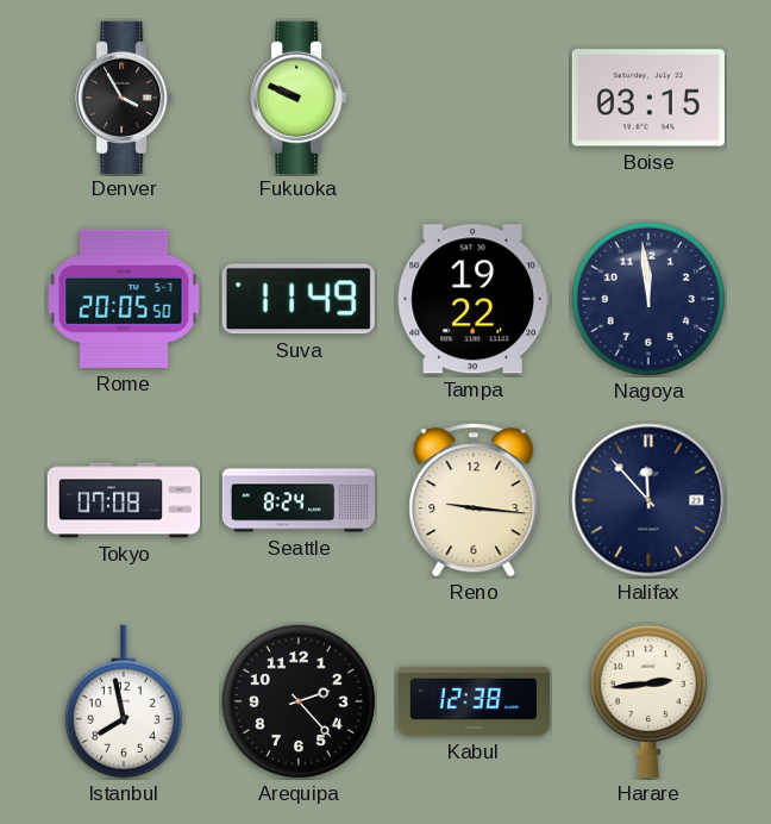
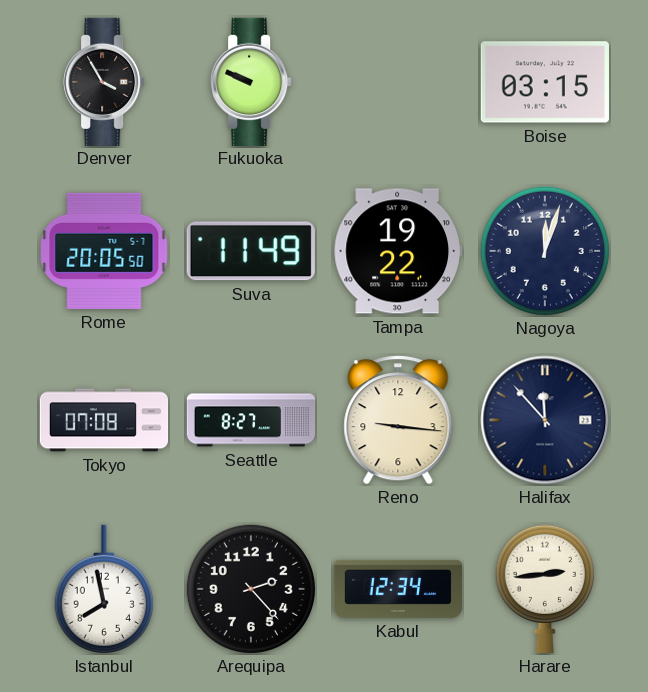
Nagoya: 11:59 -> 12:03 (545, 251)
Seattle: 8:24 -> 8:27 (251, 420)
Kabul: 12:38 -> 12:34 (398, 589)
